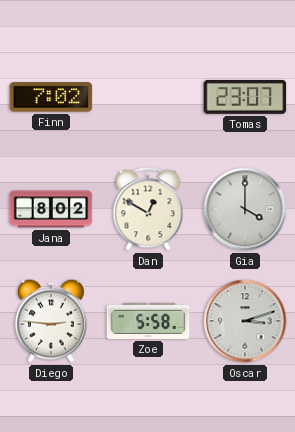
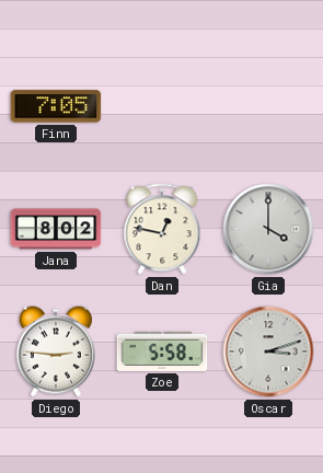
Finn: 7:02 -> 7:05 (56, 106)
Tomas: 23:07 -> none (245, 97)
Dan: 12:50 -> 12:47 (162, 229)
